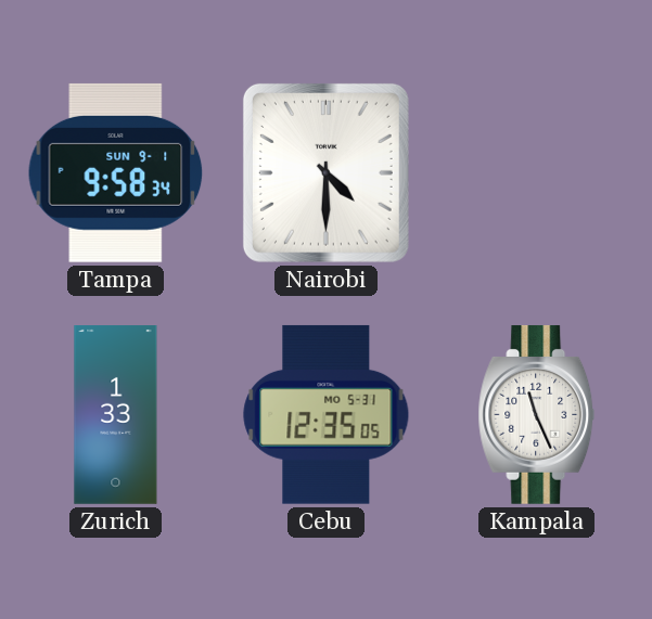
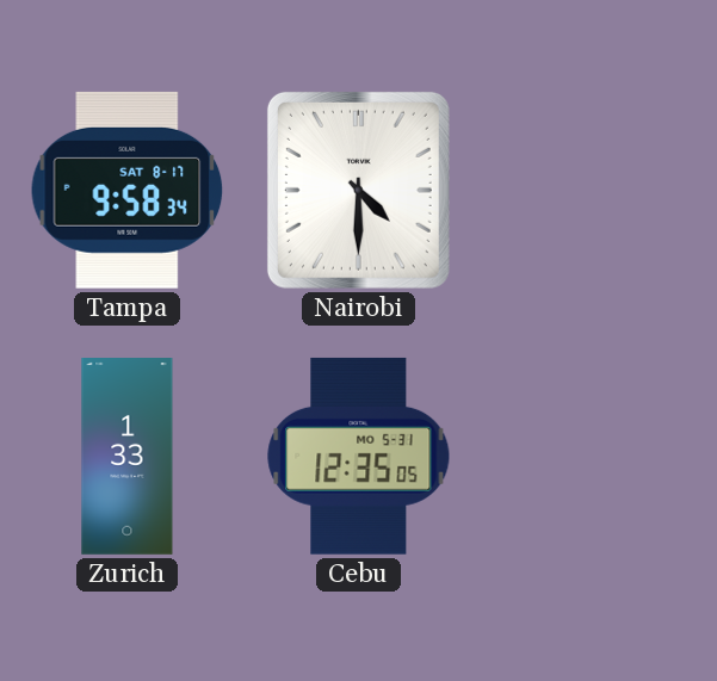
Tampa date: SUN 9-1 -> SAT 8-17 (128, 190)
Kampala: 11:26 -> none (537, 414)
